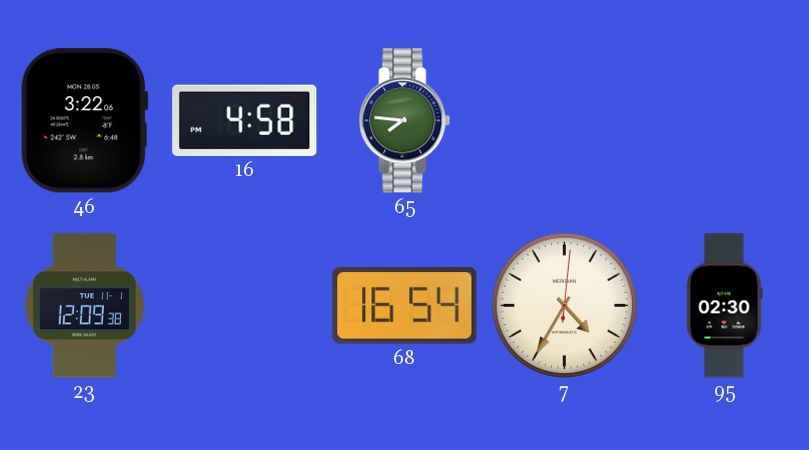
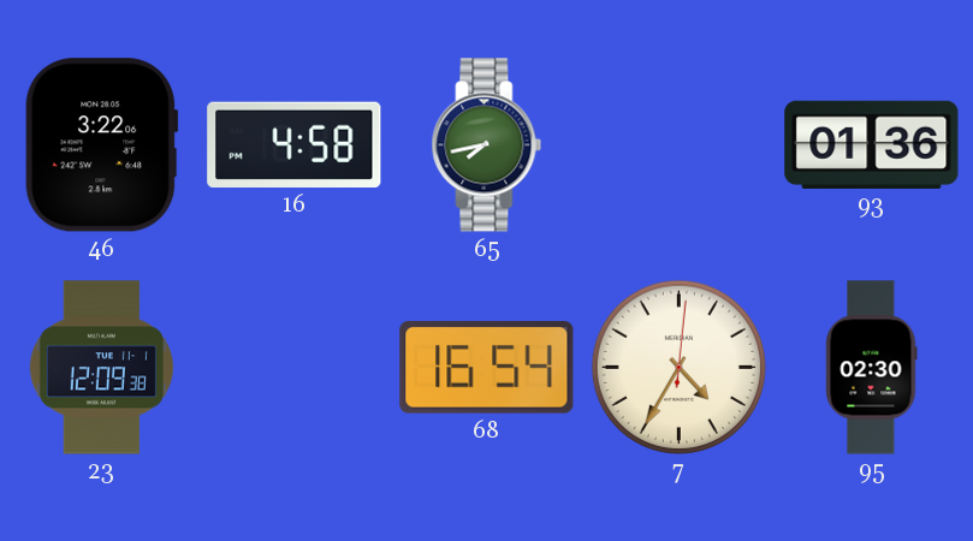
65: 7:46 -> 7:43 (487, 145)
93: none -> 01:36 (872, 144)
